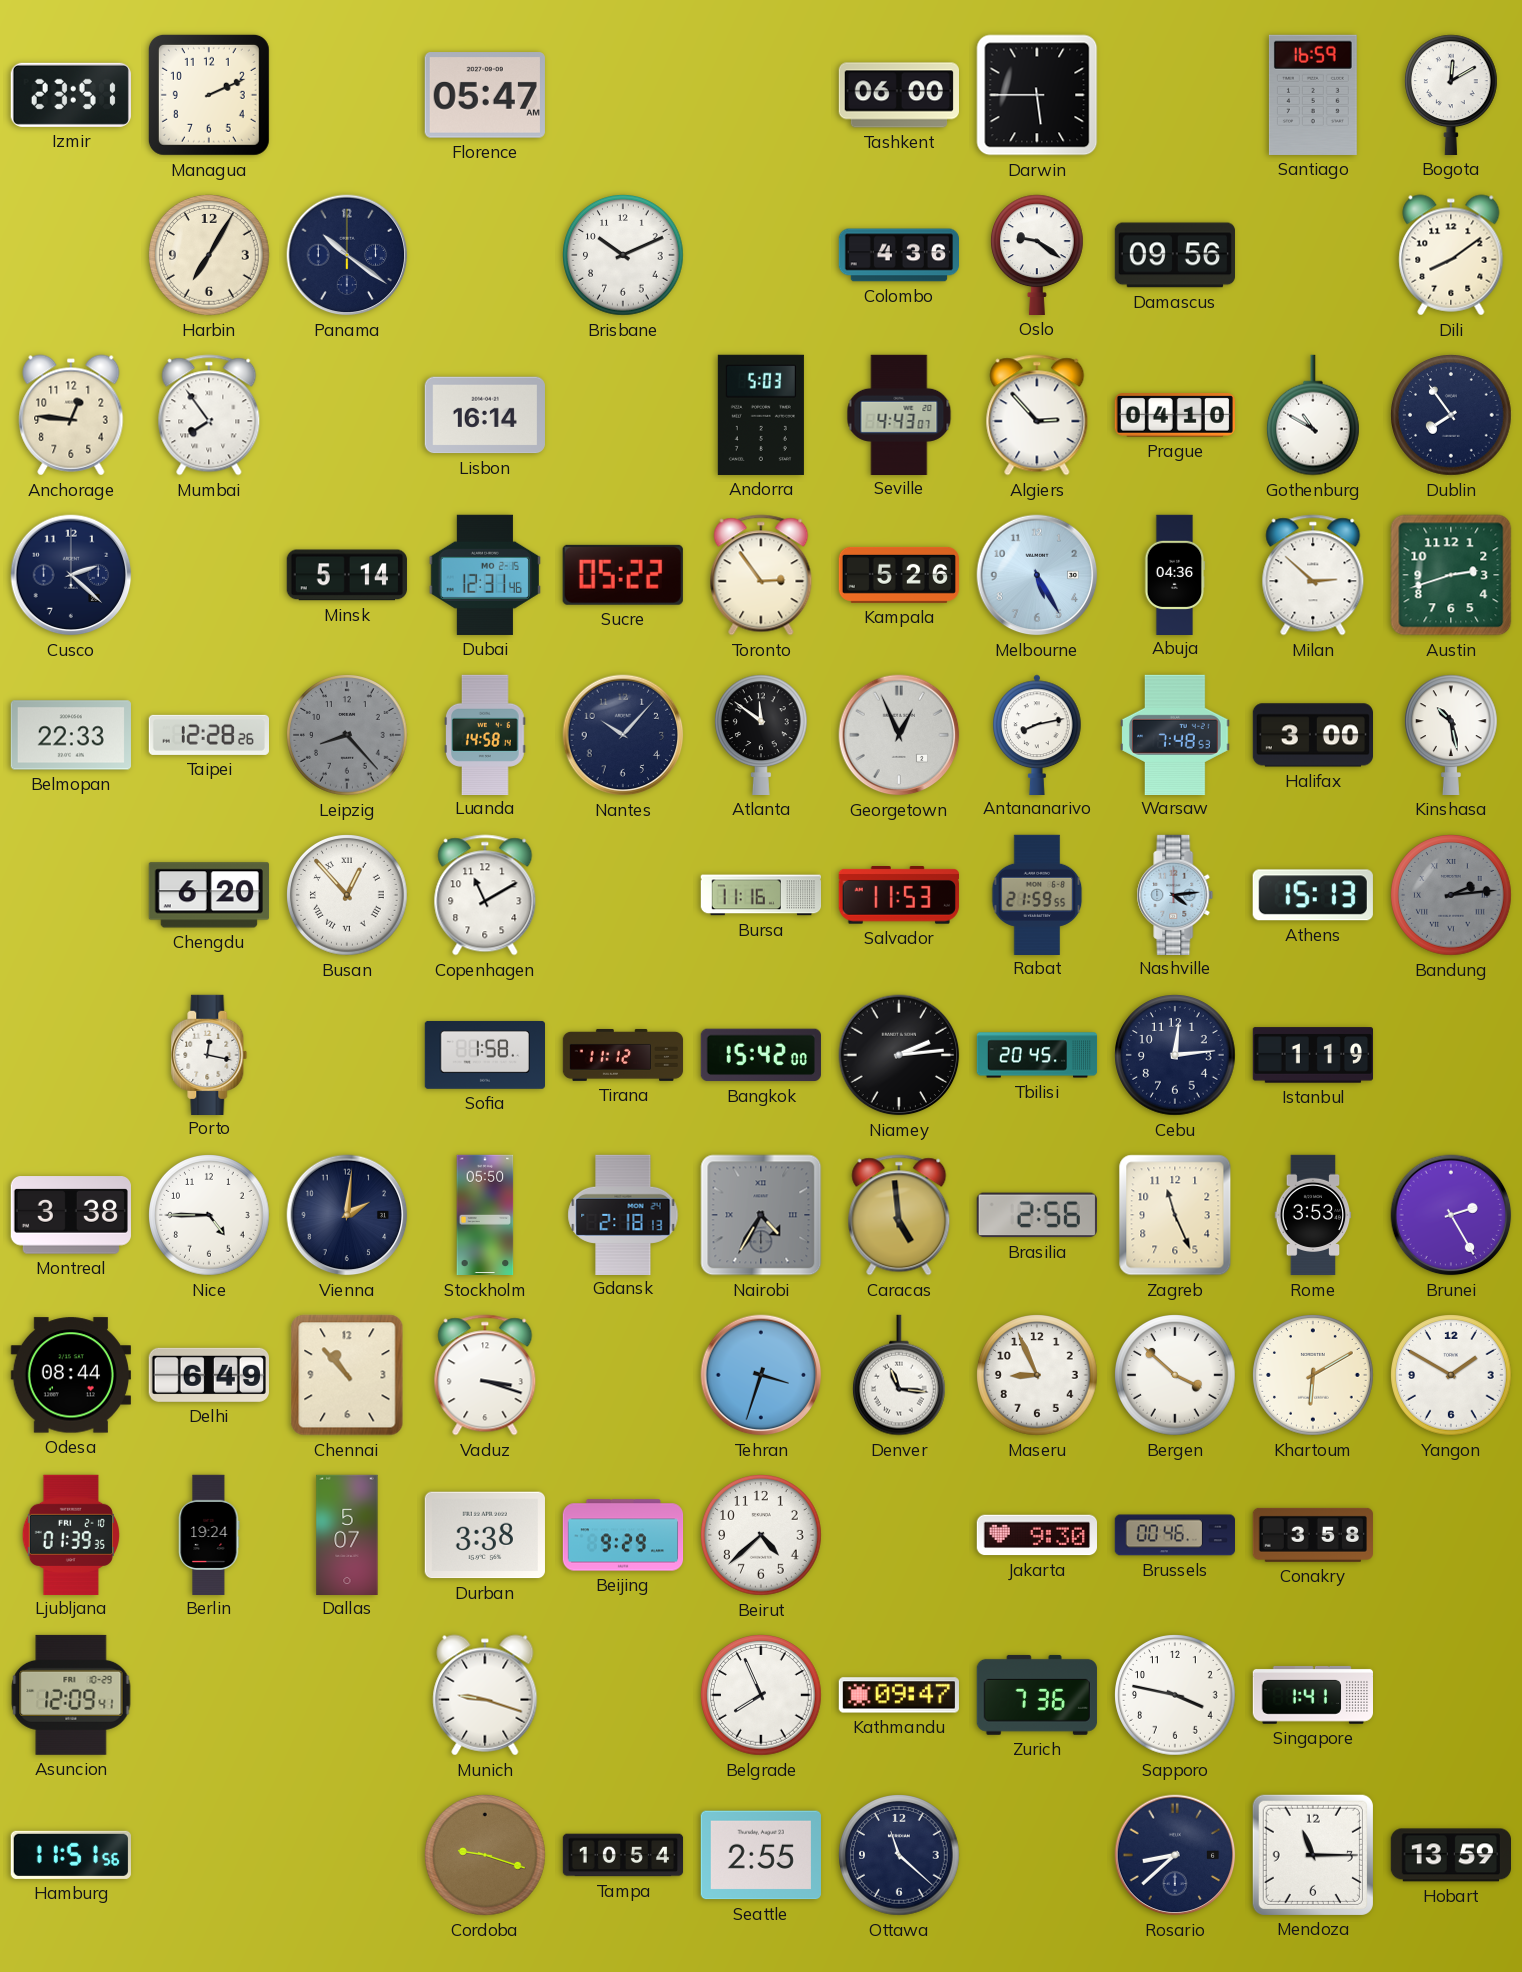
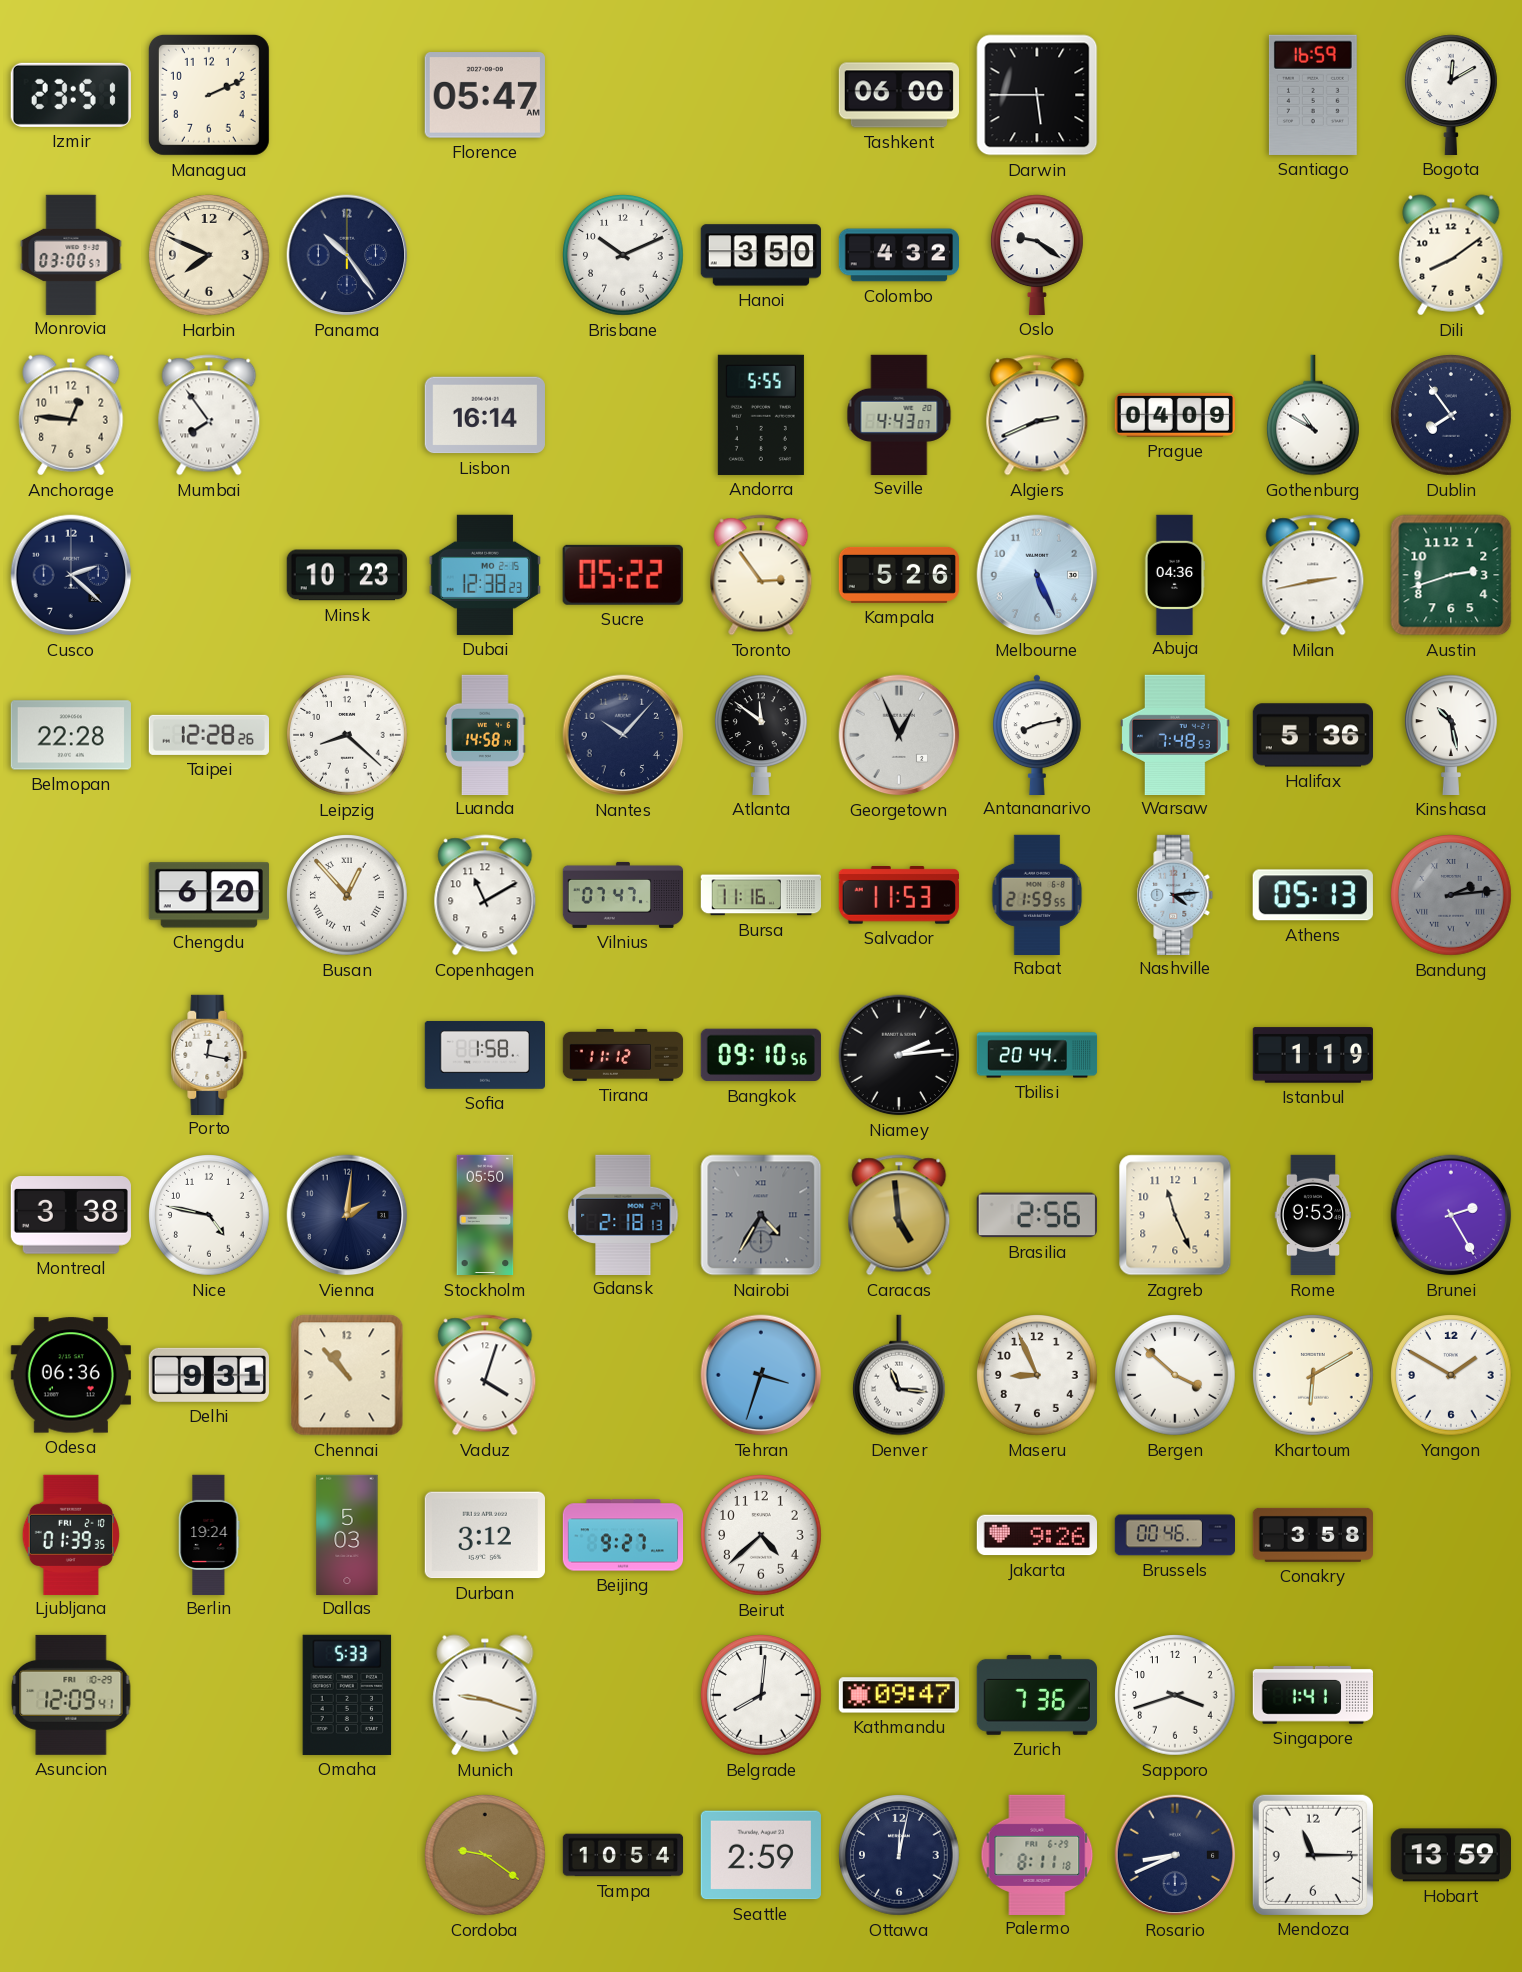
Monrovia: none -> 03:00 (71, 254)
Harbin: 7:05 -> 7:49 (209, 255)
Panama: 10:21 -> 10:24 (347, 255)
Hanoi: none -> 3:50 (761, 255)
Colombo: 4:36 -> 4:32 (898, 255)
Damascus: 09:56 -> none (1174, 255)
Andorra: 5:03 -> 5:55 (761, 415)
Algiers: 2:53 -> 2:41 (1037, 415)
Prague: 04:10 -> 04:09 (1175, 415)
Minsk: 5:14 -> 10:23 (347, 575)
Dubai: 12:31 -> 12:38 (485, 575)
Melbourne: 5:25 -> 5:26 (1037, 575)
Milan: 2:52 -> 2:43 (1313, 575)
Belmopan: 22:33 -> 22:28 (71, 735)
Leipzig: 8:23 -> 8:22 (347, 735)
Leipzig dial: grey -> white (347, 735)
Halifax: 3:00 -> 5:36 (1312, 735)
Vilnius: none -> 07:47 (623, 895)
Athens: 15:13 -> 05:13 (1313, 895)
Bangkok: 15:42 -> 09:10 (761, 1055)
Tbilisi: 20:45 -> 20:44 (1037, 1055)
Cebu: 12:14 -> none (1175, 1055)
Nice: 4:45 -> 4:47 (209, 1215)
Rome: 3:53 -> 9:53 (1313, 1215)
Odesa: 08:44 -> 06:36 (71, 1375)
Delhi: 6:49 -> 9:31 (209, 1375)
Vaduz: 3:18 -> 4:03 (485, 1375)
Dallas: 5:07 -> 5:03 (347, 1534)
Durban: 3:38 -> 3:12 (485, 1535)
Beijing: 9:29 -> 9:27 (623, 1535)
Jakarta: 9:30 -> 9:26 (1036, 1535)
Omaha: none -> 5:33 (347, 1695)
Belgrade: 7:56 -> 8:01 (761, 1695)
Sapporo: 3:47 -> 3:42 (1175, 1695)
Hamburg: 11:51 -> none (71, 1855)
Cordoba: 9:18 -> 9:21 (485, 1855)
Seattle: 2:55 -> 2:59 (761, 1855)
Ottawa: 11:22 -> 12:02 (899, 1855)
Palermo: none -> 8:11 (1037, 1854)
Rosario: 8:38 -> 8:41 (1175, 1855)
